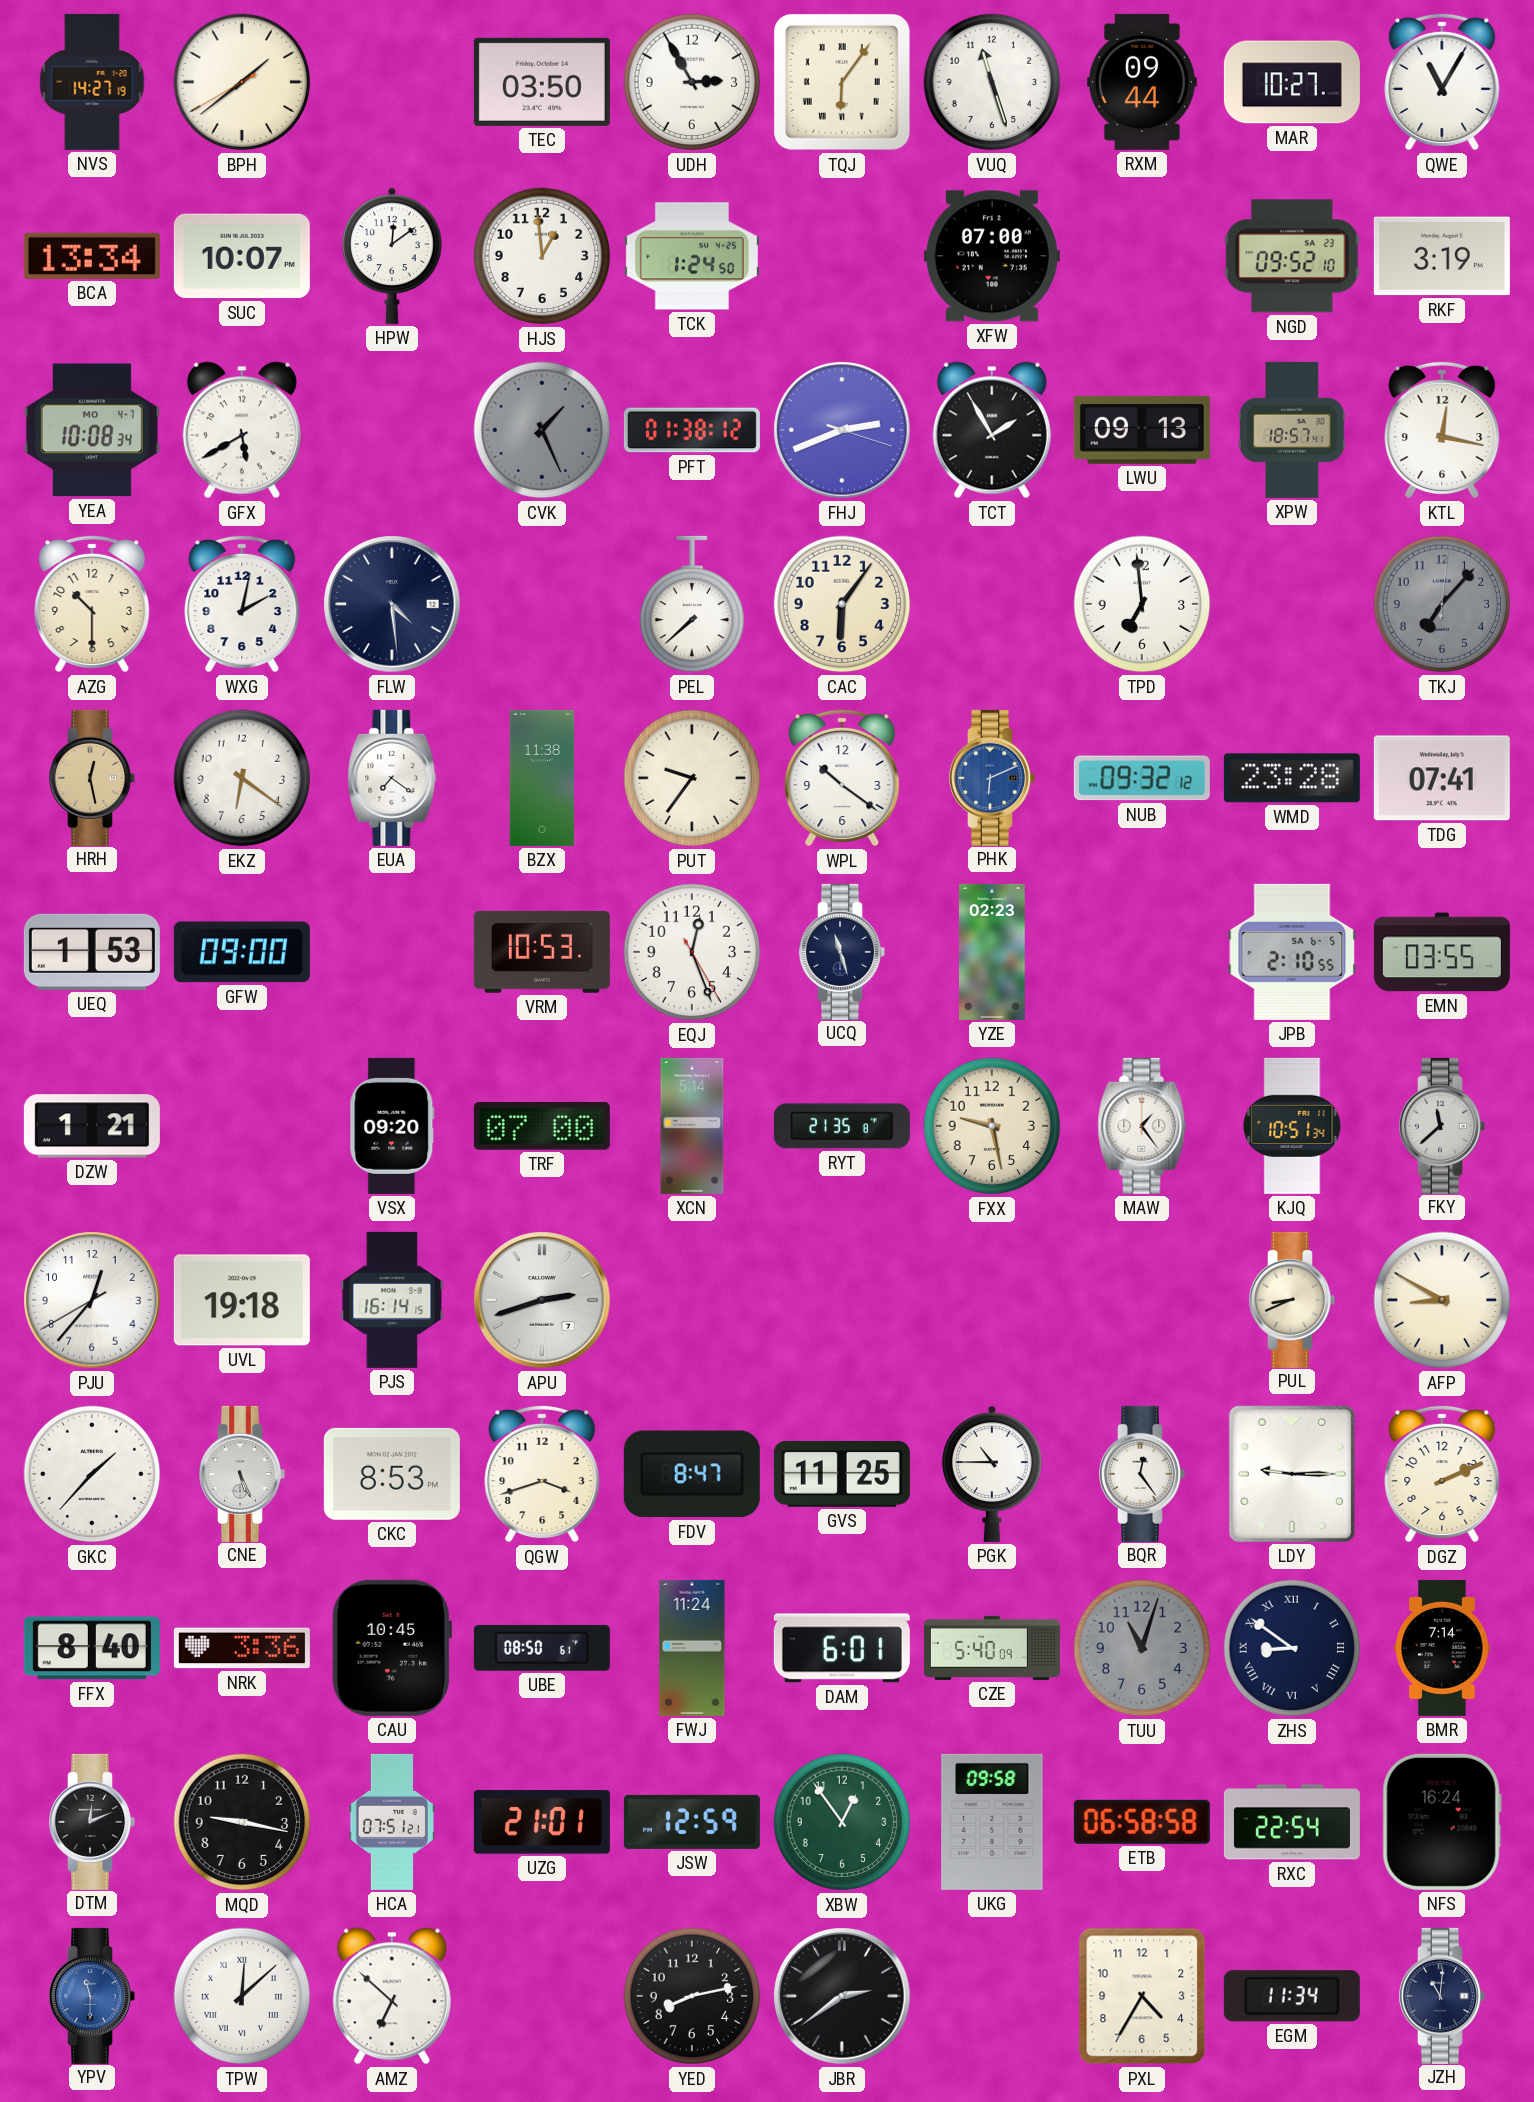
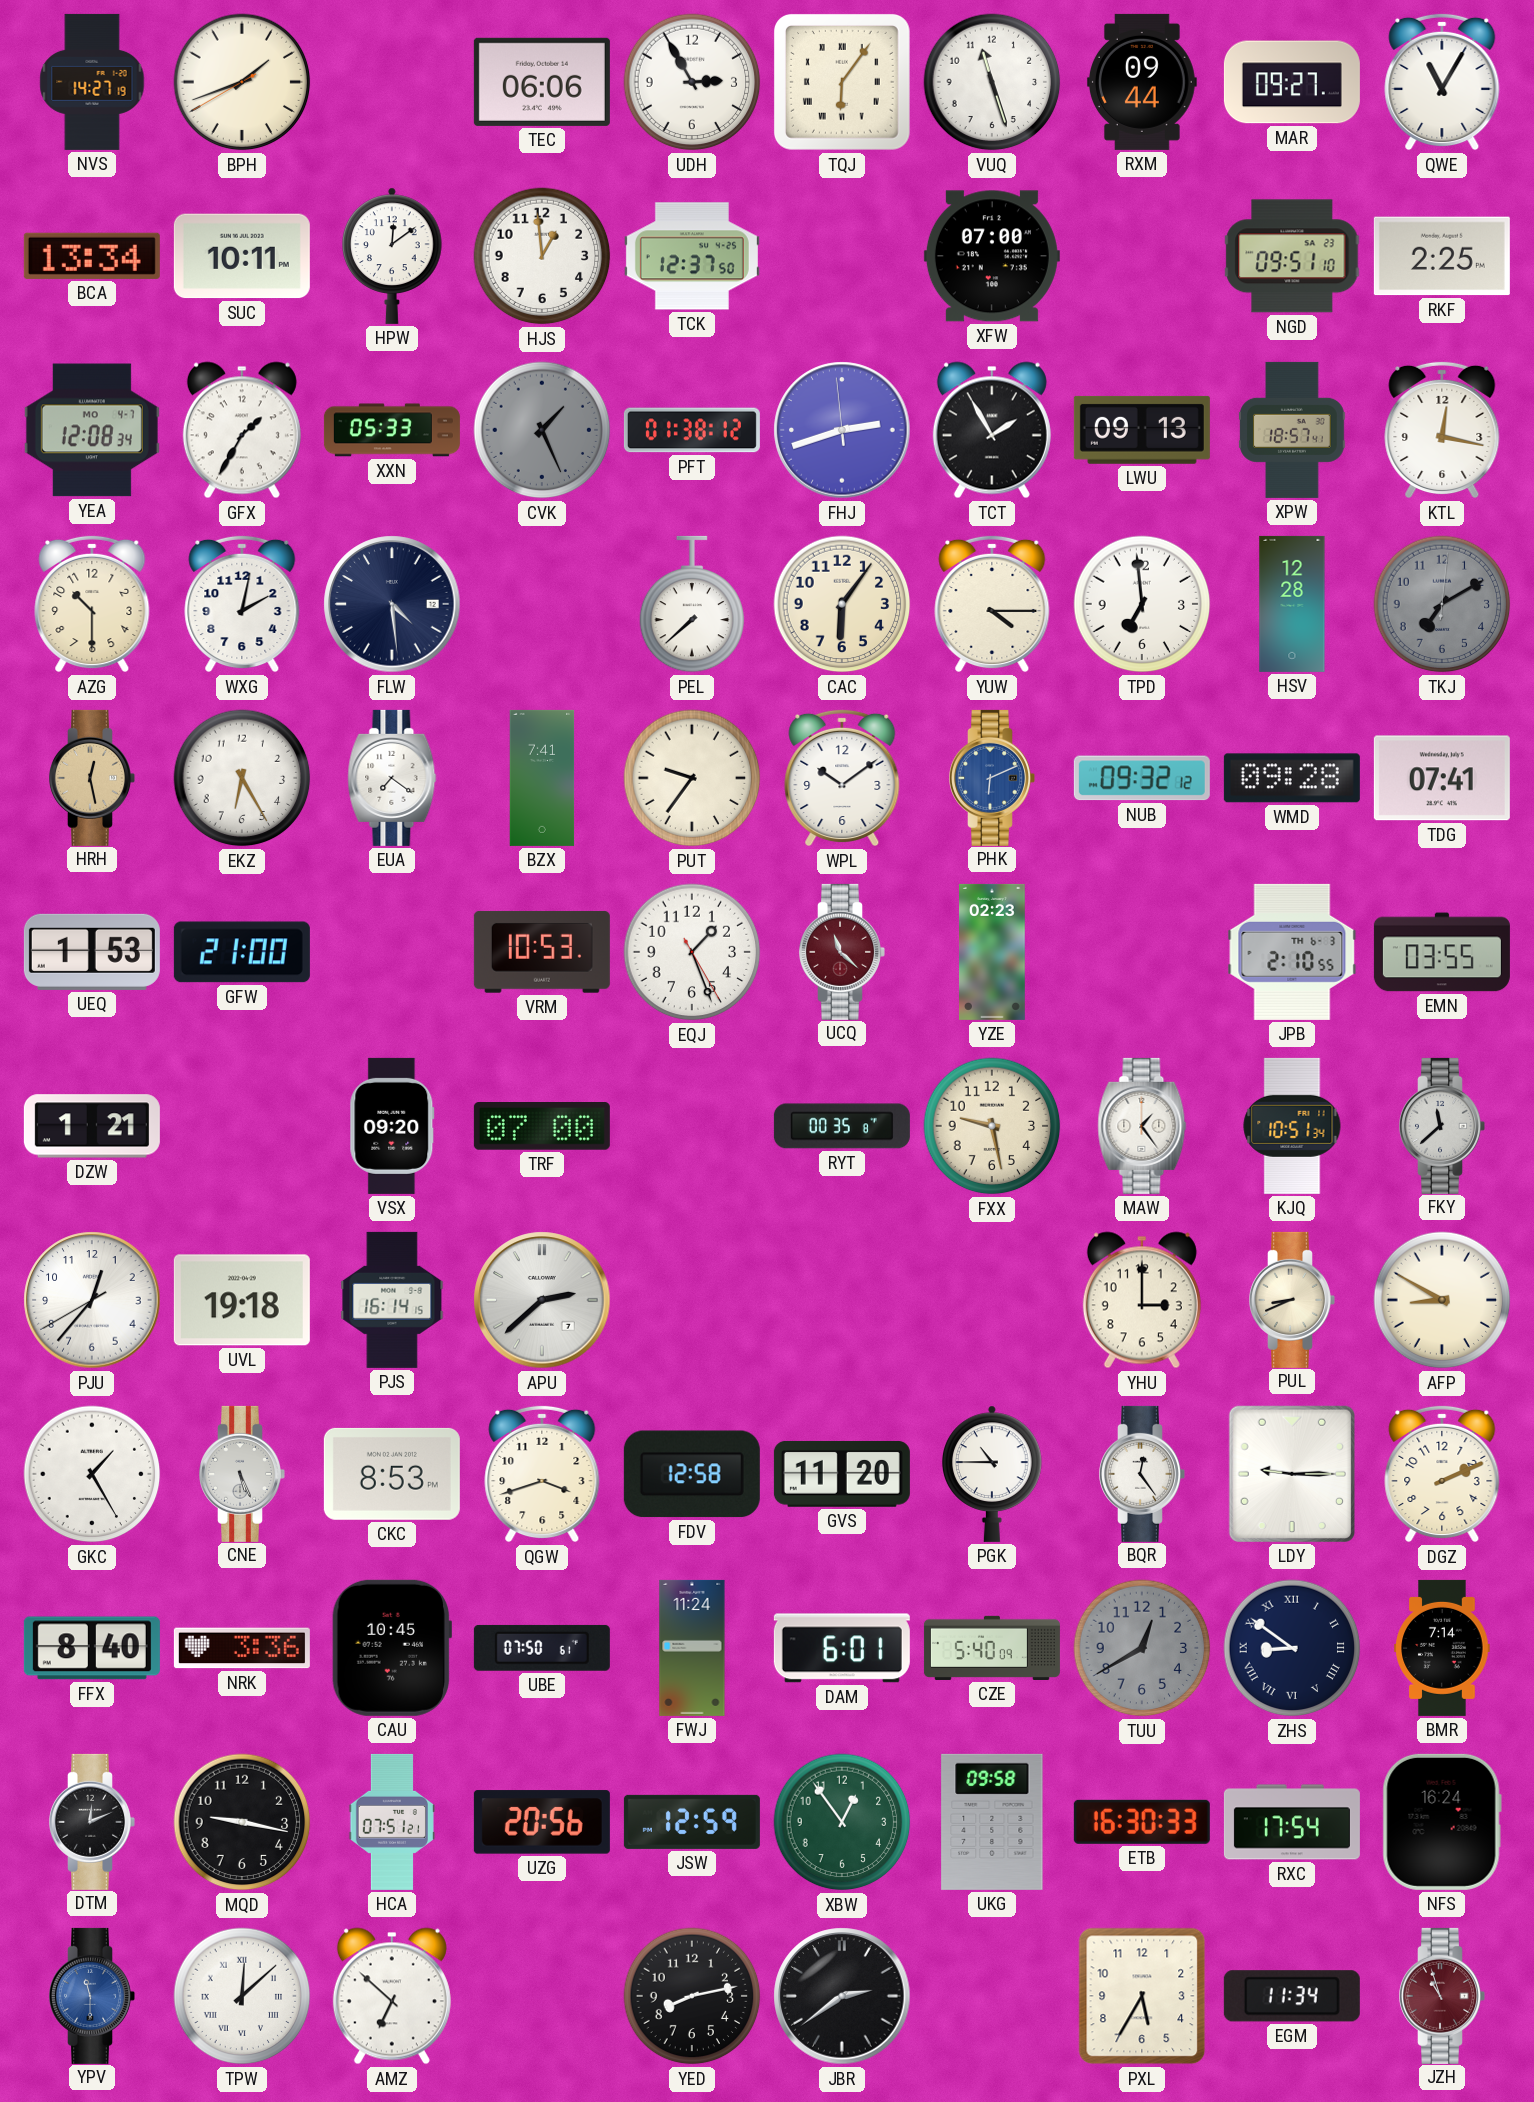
BPH: 1:38 -> 1:41 (242, 82)
TEC: 03:50 -> 06:06 (542, 82)
MAR: 10:27 -> 09:27 (1292, 82)
SUC: 10:07 -> 10:11 (242, 256)
TCK: 1:24 -> 12:37 (692, 256)
NGD: 09:52 -> 09:51 (1292, 256)
RKF: 3:19 -> 2:25 (1442, 256)
YEA: 10:08 -> 12:08 (92, 430)
GFX: 5:40 -> 1:35 (242, 430)
XXN: none -> 05:33 (392, 430)
FHJ: 2:41:18 -> 2:41:59 (842, 430)
YUW: none -> 4:15 (992, 604)
HSV: none -> 12:28 (1292, 604)
TKJ: 7:07 -> 7:10 (1442, 604)
EKZ: 6:21 -> 6:25 (242, 778)
BZX: 11:38 -> 7:41 (542, 778)
WPL: 10:21 -> 10:09 (842, 778)
WMD: 23:28 -> 09:28 (1292, 778)
GFW: 09:00 -> 21:00 (242, 952)
EQJ: 12:26 -> 1:26 (692, 952)
UCQ: 11:27 -> 11:22 (842, 952)
UCQ dial: navy -> burgundy (842, 952)
JPB date: SA 6-5 -> TH 6-3 (1292, 952)
XCN: 5:14 -> none (692, 1126)
RYT: 21:35 -> 00:35 (842, 1126)
APU: 2:42 -> 2:38 (542, 1300)
YHU: none -> 3:00 (1142, 1300)
GKC: 1:37 -> 1:25 (92, 1474)
FDV: 8:47 -> 12:58 (692, 1474)
GVS: 11:25 -> 11:20 (842, 1474)
UBE: 08:50 -> 07:50 (542, 1648)
TUU: 11:03 -> 12:40 (1142, 1648)
UZG: 21:01 -> 20:56 (542, 1822)
ETB: 06:58 -> 16:30 (1142, 1822)
RXC: 22:54 -> 17:54 (1292, 1822)
PXL: 4:35 -> 5:35 (1142, 1996)
JZH: 11:01 -> 10:57 (1442, 1996)
JZH dial: navy -> burgundy (1442, 1996)
